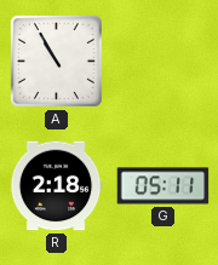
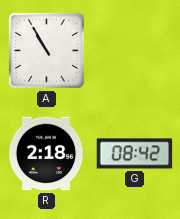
G: 05:11 -> 08:42 (135, 154)
